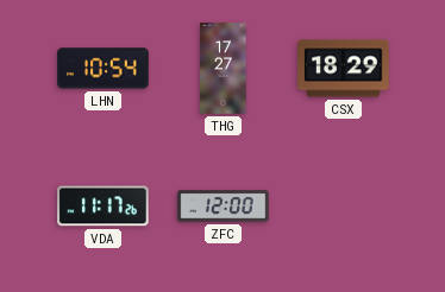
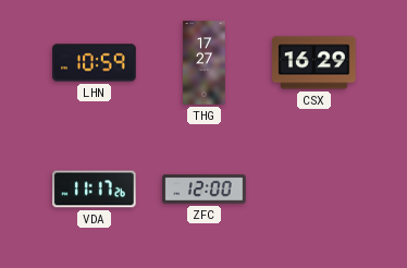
LHN: 10:54 -> 10:59 (95, 63)
CSX: 18:29 -> 16:29 (314, 63)
